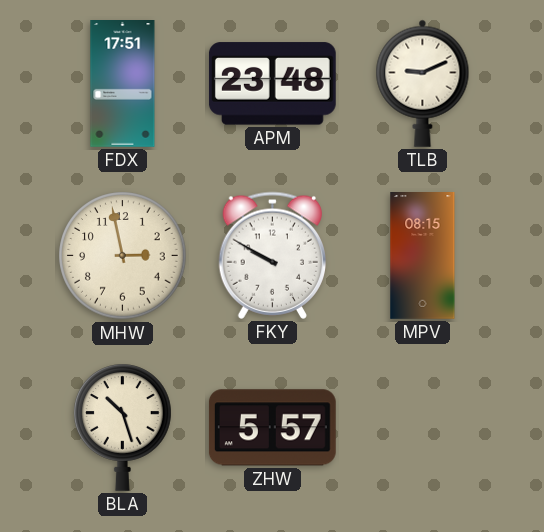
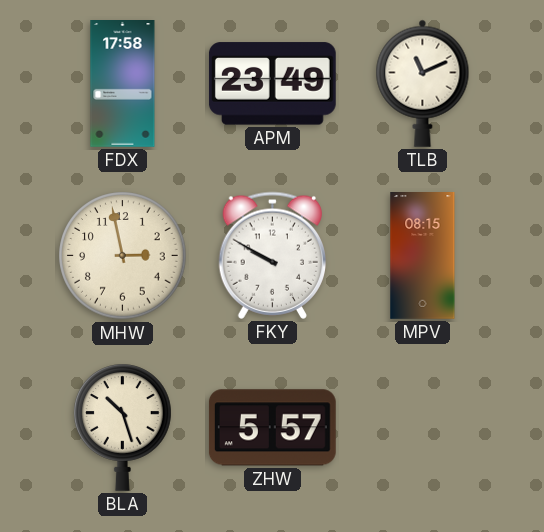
FDX: 17:51 -> 17:58 (123, 84)
APM: 23:48 -> 23:49 (272, 84)
TLB: 9:11 -> 11:11 (423, 83)
